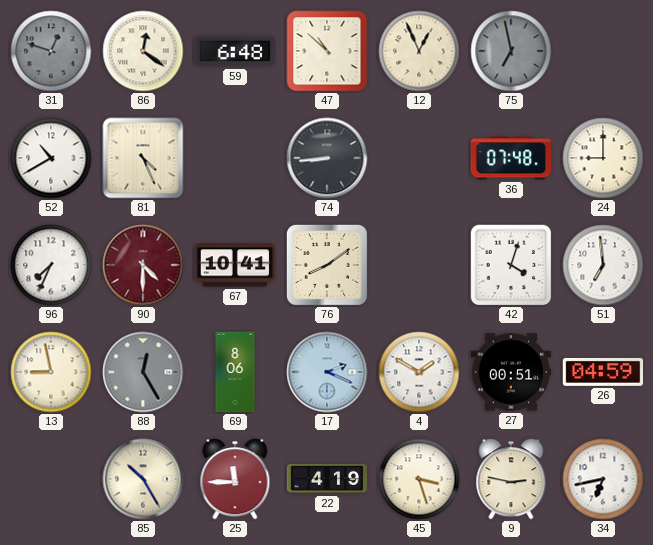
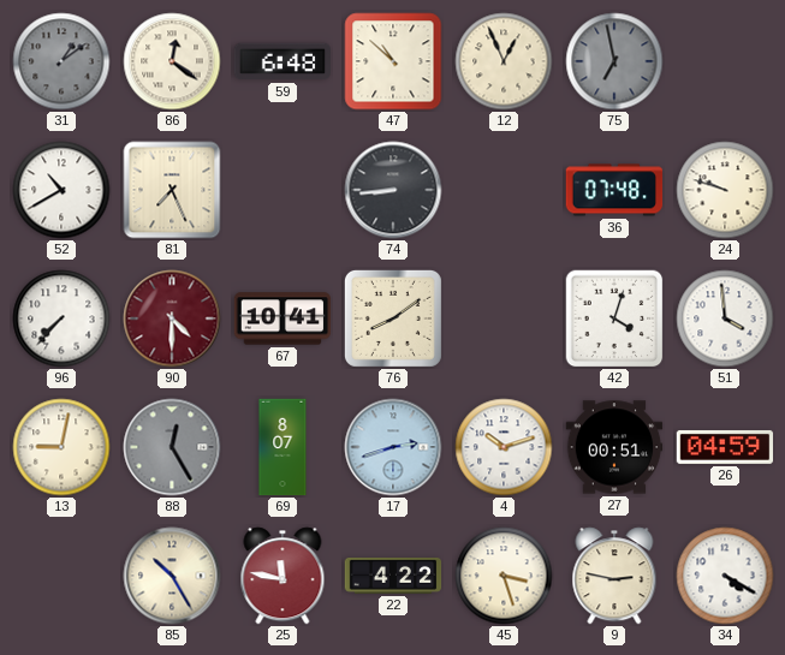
31: 12:48 -> 1:09 (61, 61)
81: 4:26 -> 7:26 (172, 190)
24: 9:00 -> 9:48 (725, 190)
96: 7:34 -> 7:37 (61, 318)
51: 6:59 -> 3:59 (725, 318)
13: 8:58 -> 9:02 (61, 447)
69: 8:06 -> 8:07 (283, 447)
17: 2:19 -> 2:42 (393, 447)
4: 1:50 -> 10:12 (504, 447)
25: 11:45 -> 11:47 (283, 576)
22: 4:19 -> 4:22 (393, 576)
34: 6:43 -> 4:20 (725, 576)
